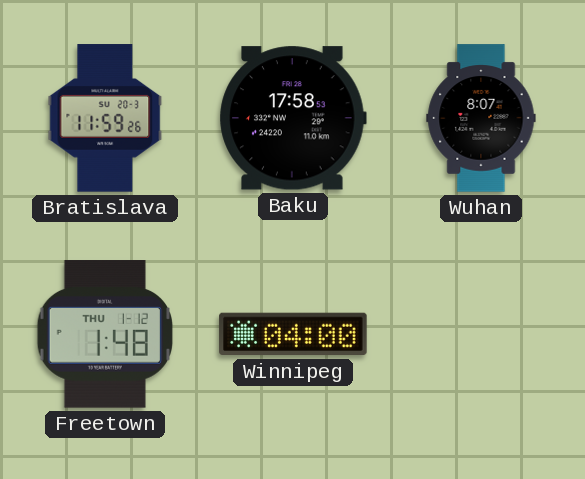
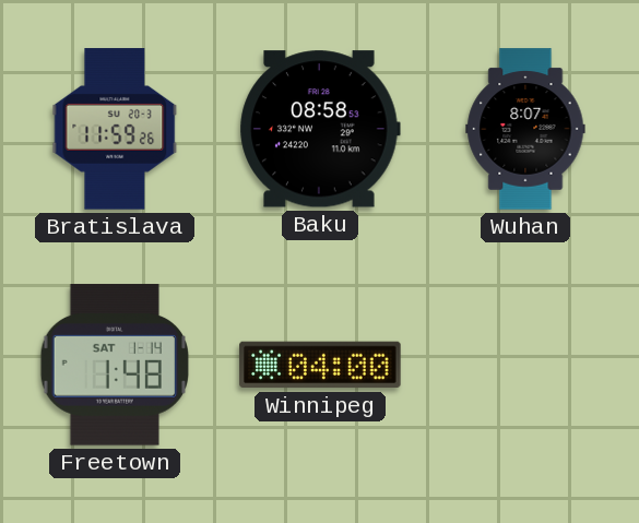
Baku: 17:58 -> 08:58 (320, 129)
Freetown date: THU 1-12 -> SAT 1-14 (115, 365)
